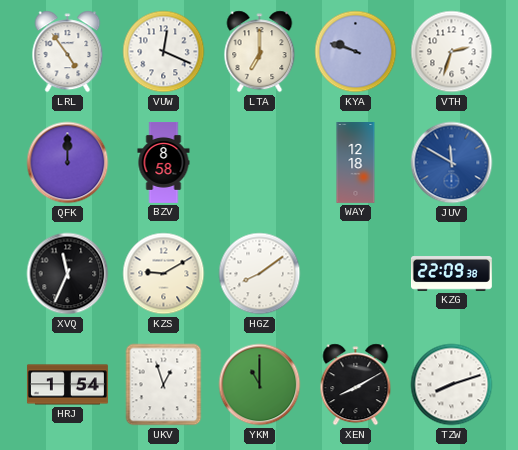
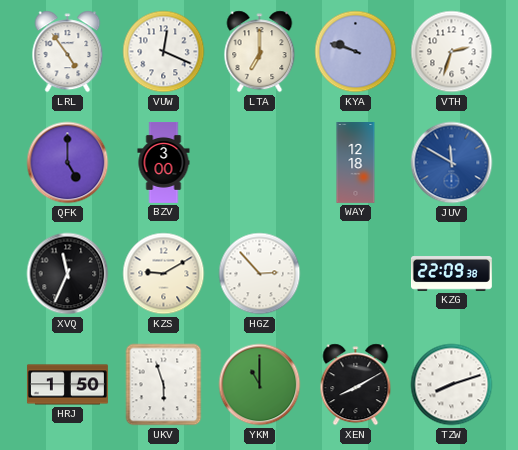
QFK: 12:00 -> 5:00 (68, 163)
BZV: 8:58 -> 3:00 (164, 163)
HGZ: 8:09 -> 2:53 (260, 274)
HRJ: 1:54 -> 1:50 (67, 385)
UKV: 12:57 -> 5:57 (164, 385)
